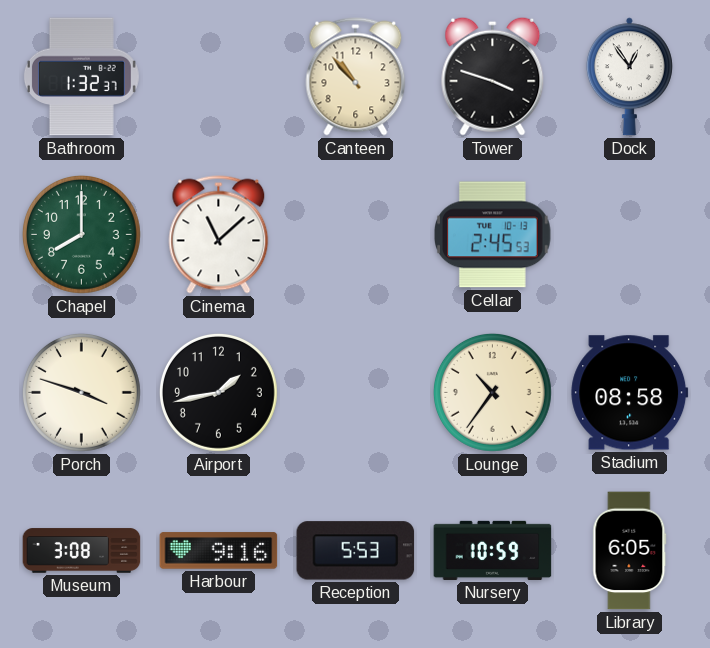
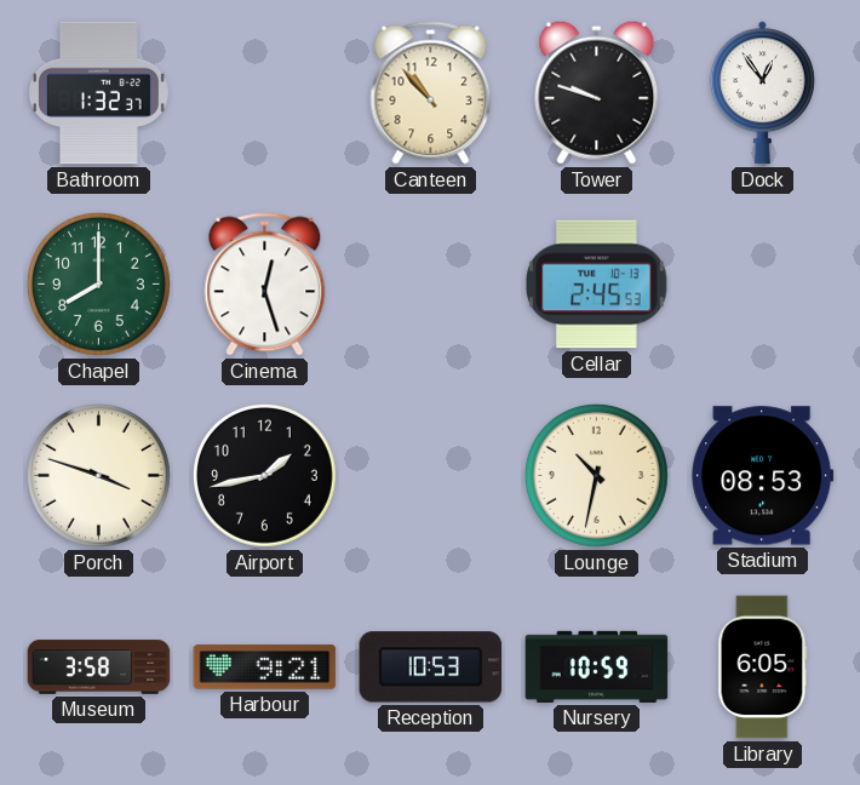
Tower: 3:48 -> 9:48 (597, 92)
Cinema: 11:08 -> 12:27 (265, 285)
Lounge: 10:36 -> 10:32 (596, 475)
Stadium: 08:58 -> 08:53 (763, 476)
Museum: 3:08 -> 3:58 (99, 667)
Harbour: 9:16 -> 9:21 (265, 667)
Reception: 5:53 -> 10:53 (431, 667)
